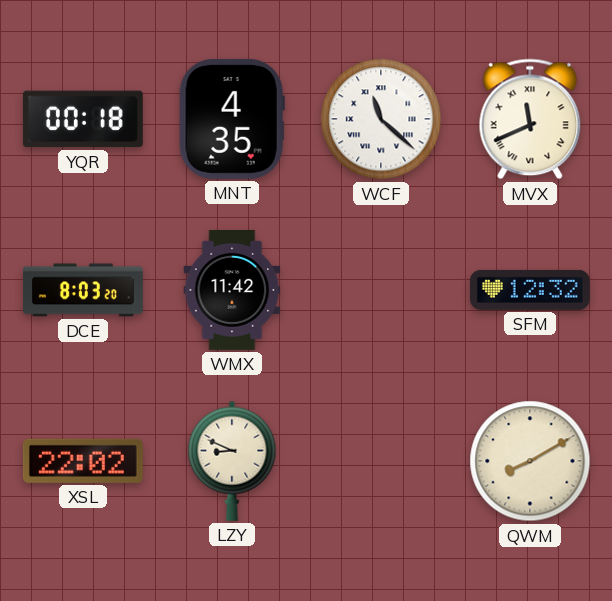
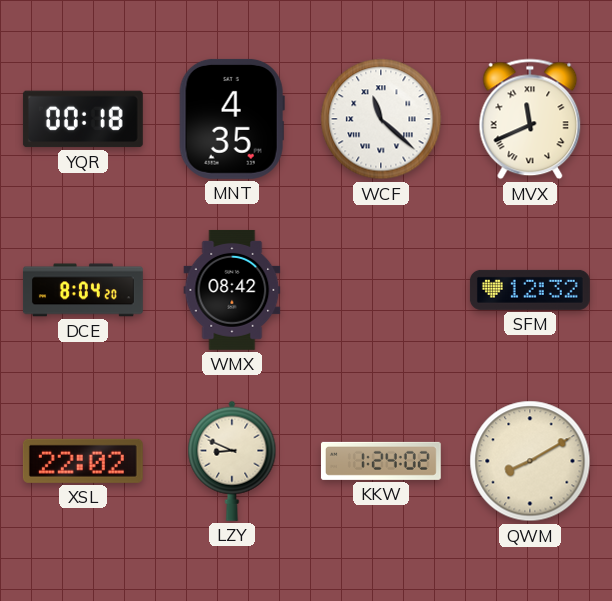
DCE: 8:03 -> 8:04 (83, 290)
WMX: 11:42 -> 08:42 (232, 290)
KKW: none -> 1:24 (381, 461)
